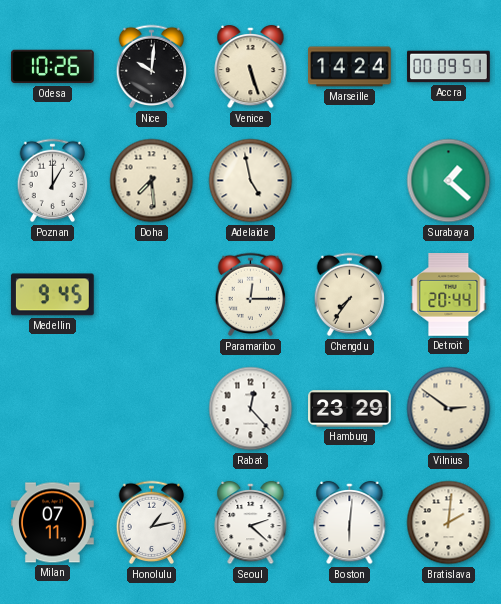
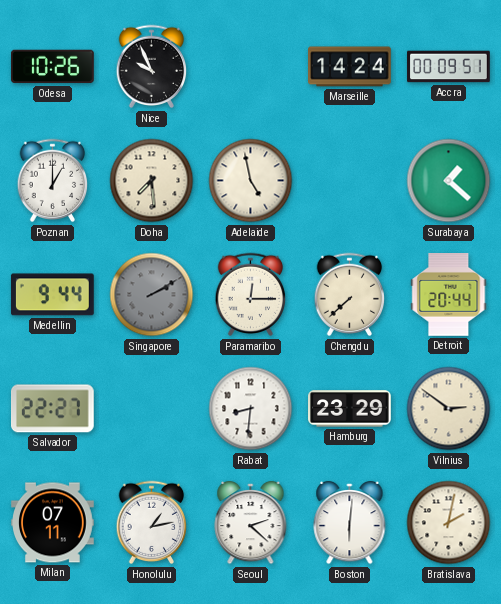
Nice: 10:01 -> 9:56 (152, 67)
Venice: 5:27 -> none (251, 67)
Medellin: 9:45 -> 9:44 (52, 295)
Singapore: none -> 2:10 (152, 295)
Chengdu: 7:36 -> 7:38 (350, 295)
Salvador: none -> 22:27 (52, 409)
Rabat: 12:23 -> 8:31 (251, 409)
Bratislava: 2:01 -> 2:02 (449, 523)
